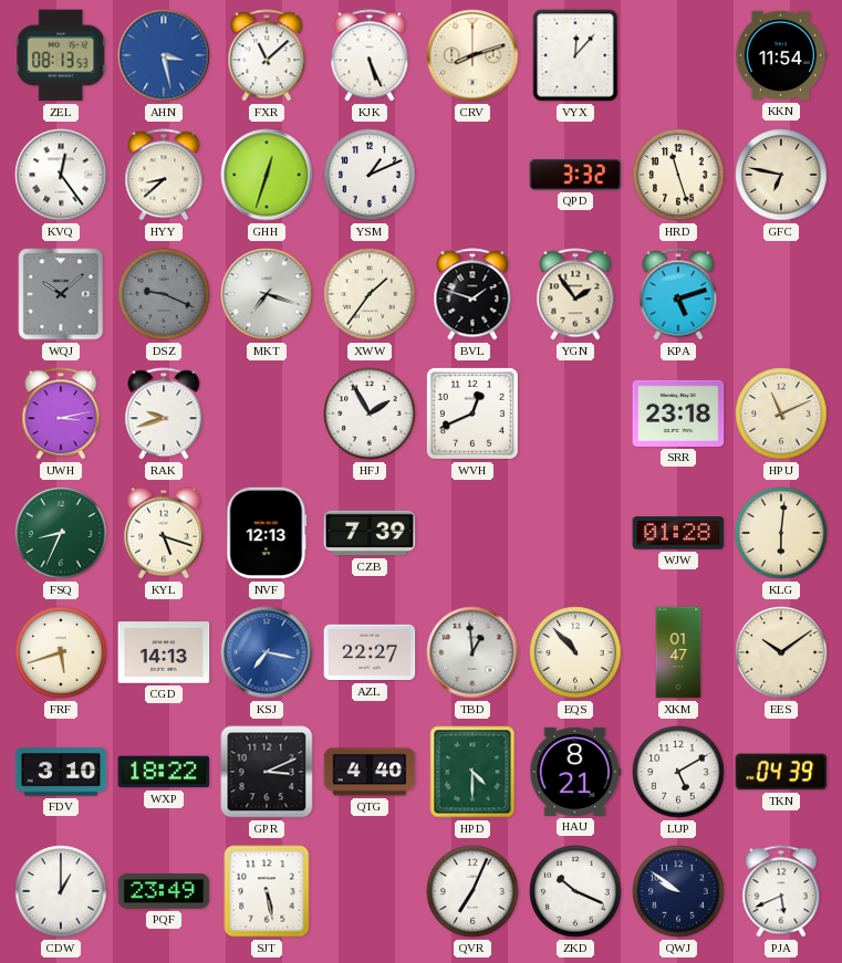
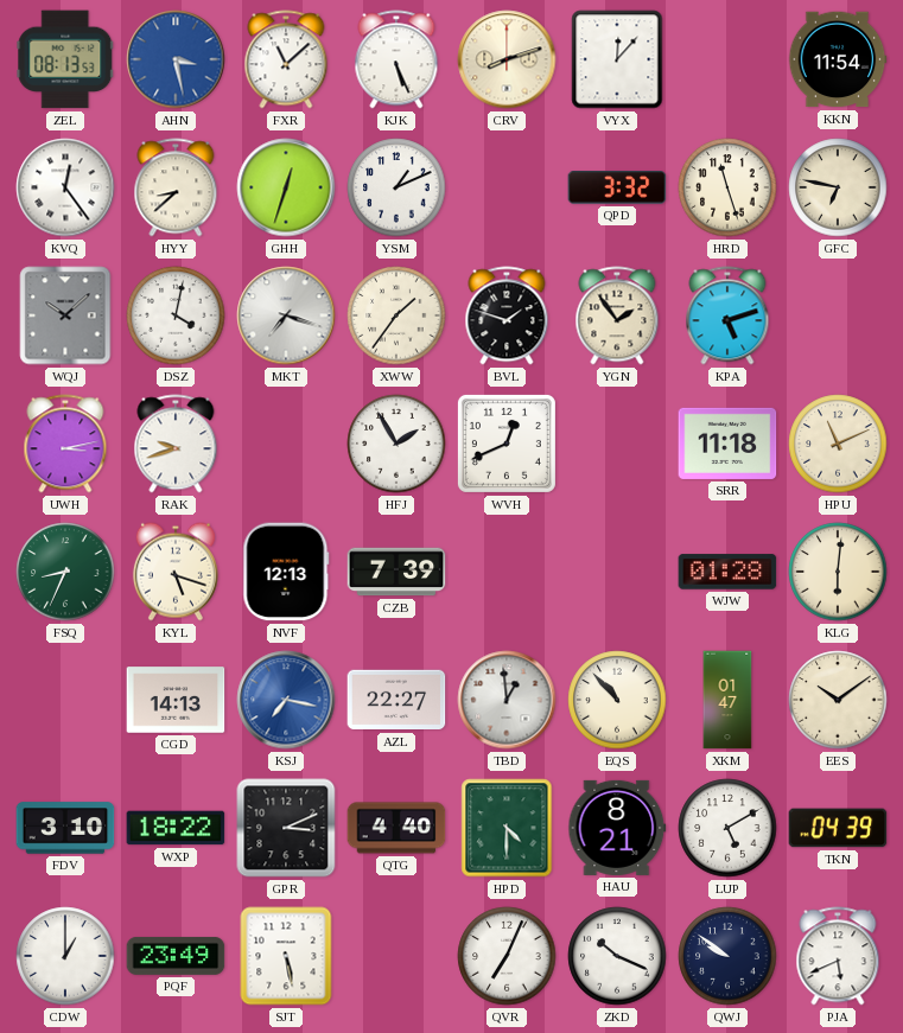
DSZ: 9:19 -> 4:02 (176, 315)
DSZ dial: grey -> white (176, 315)
SRR: 23:18 -> 11:18 (727, 444)
FRF: 5:42 -> none (61, 652)
